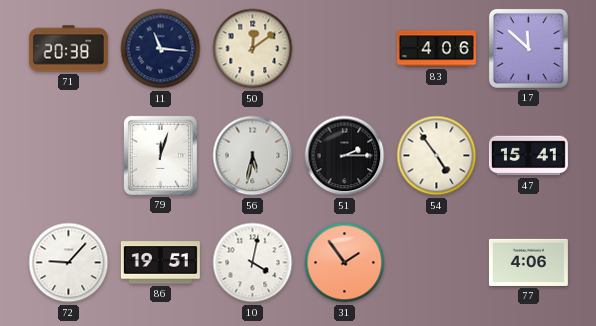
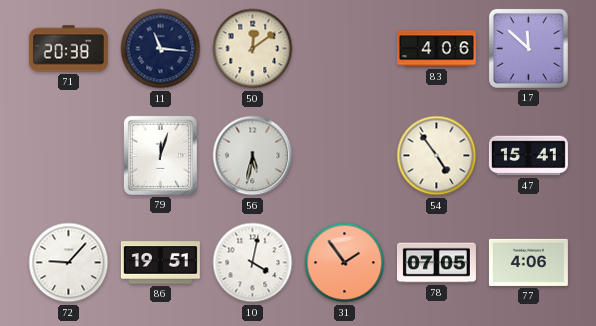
51: 2:15 -> none (345, 156)
78: none -> 07:05 (436, 263)
